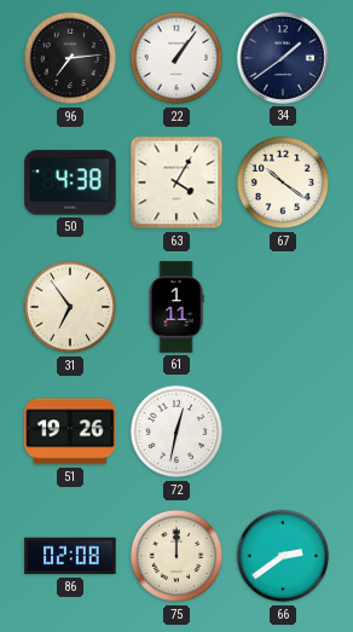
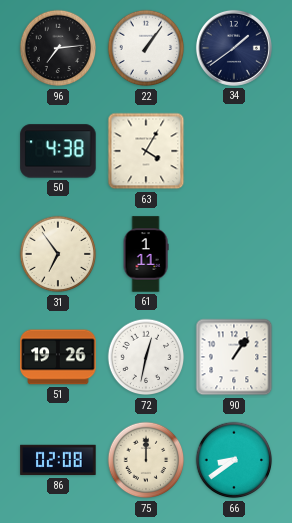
67: 10:21 -> none (283, 182)
90: none -> 1:06 (234, 357)
66: 2:39 -> 8:39 (234, 460)
